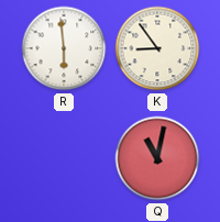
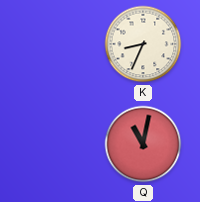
R: 5:59 -> none (64, 48)
K: 8:54 -> 8:34 (143, 44)
